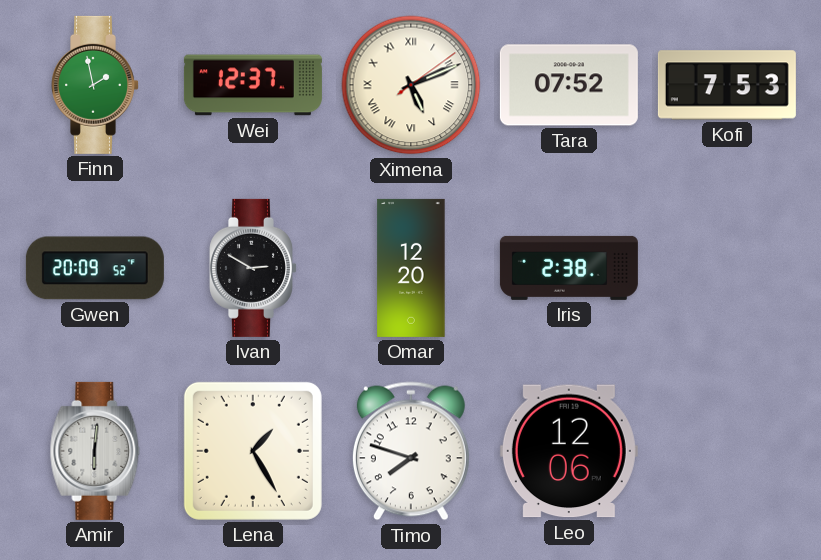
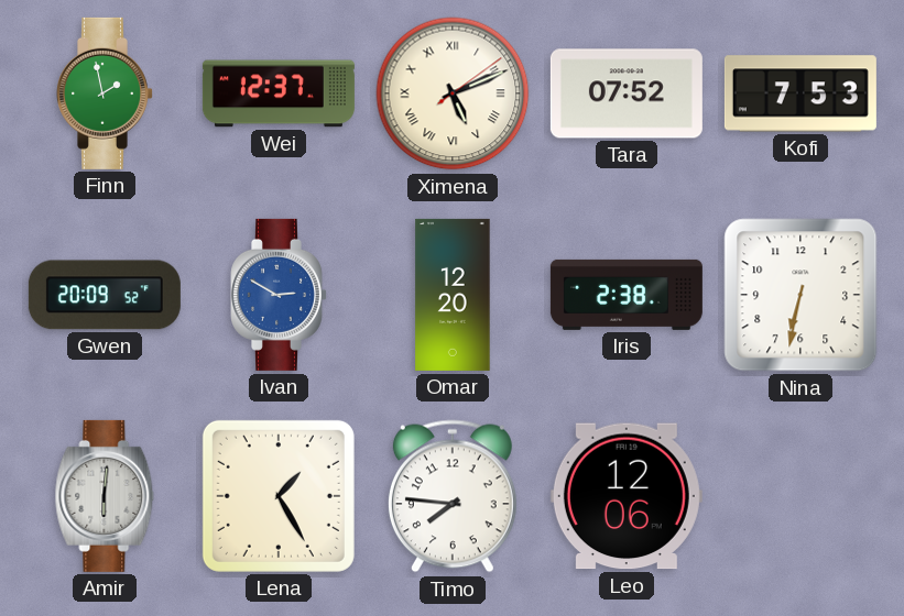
Ivan dial: black -> blue (280, 295)
Nina: none -> 6:32 (800, 295)
Timo: 7:48 -> 7:46 (453, 496)
